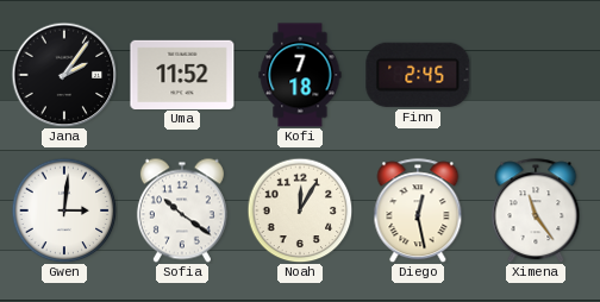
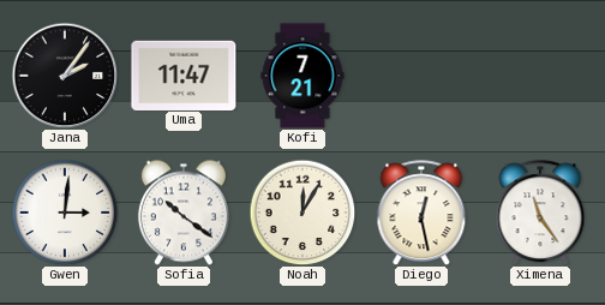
Uma: 11:52 -> 11:47 (184, 74)
Kofi: 7:18 -> 7:21 (302, 76)
Finn: 2:45 -> none (418, 75)
